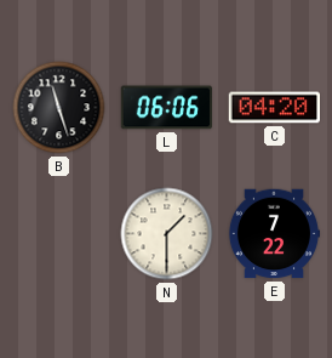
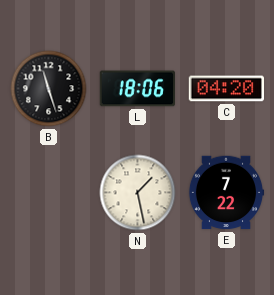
L: 06:06 -> 18:06 (137, 89)
N: 1:30 -> 1:28 (138, 193)
